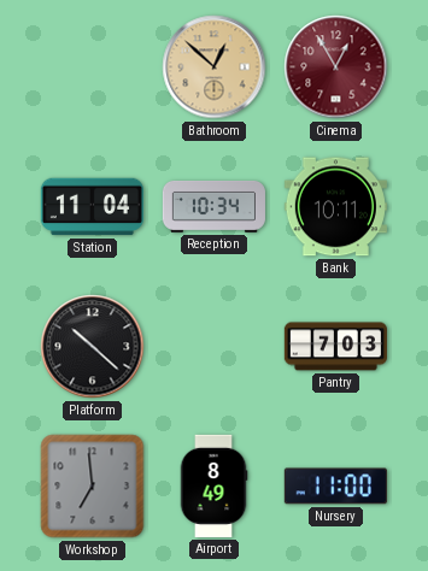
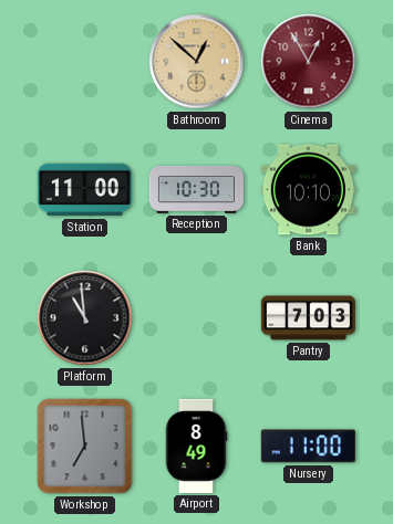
Station: 11:04 -> 11:00 (84, 190)
Reception: 10:34 -> 10:30 (196, 190)
Bank: 10:11 -> 10:10 (308, 190)
Platform: 10:22 -> 10:59 (85, 318)
